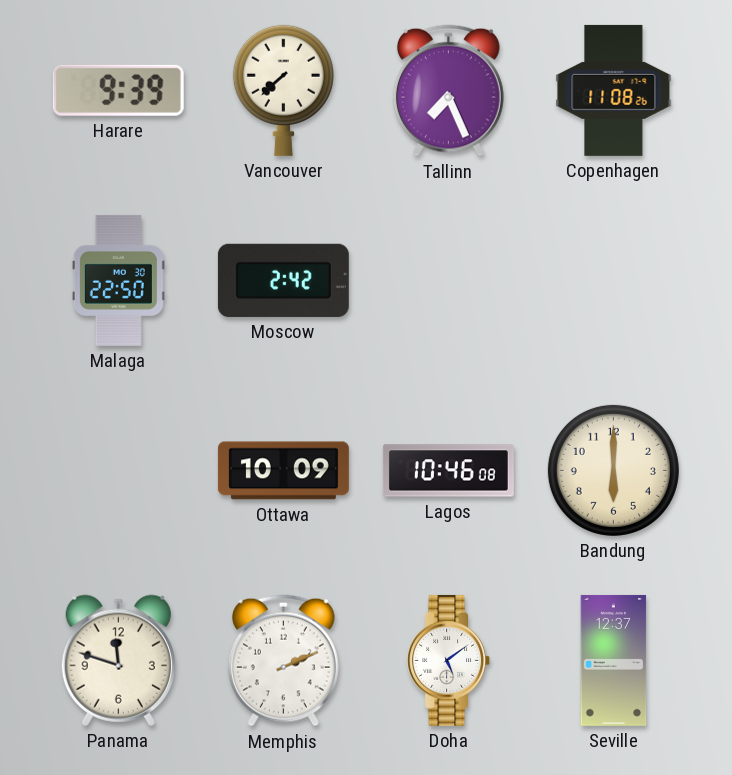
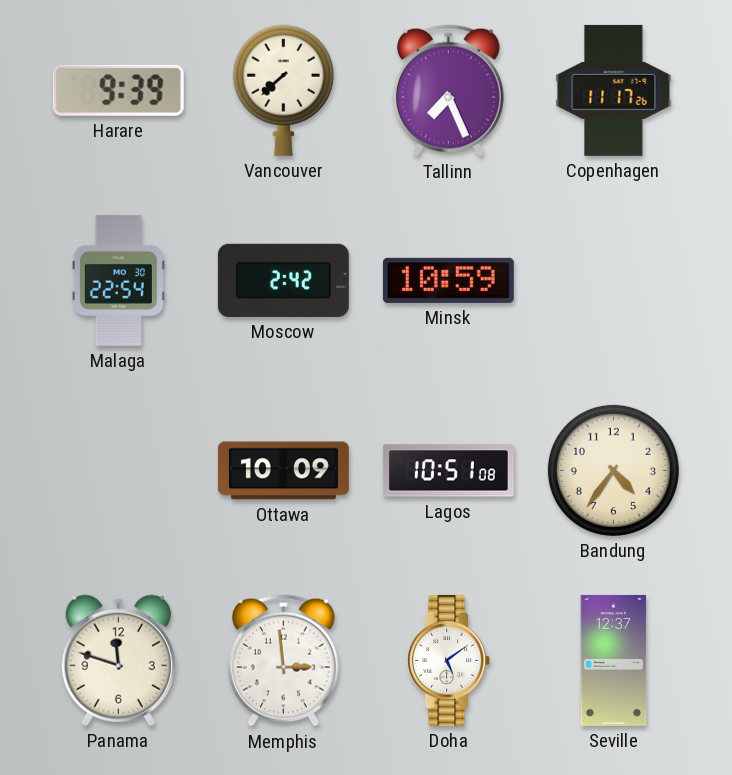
Copenhagen: 11:08 -> 11:17 (614, 90)
Malaga: 22:50 -> 22:54 (118, 280)
Minsk: none -> 10:59 (448, 280)
Lagos: 10:46 -> 10:51 (448, 471)
Bandung: 6:00 -> 4:36 (613, 470)
Memphis: 2:11 -> 2:59 (283, 661)
